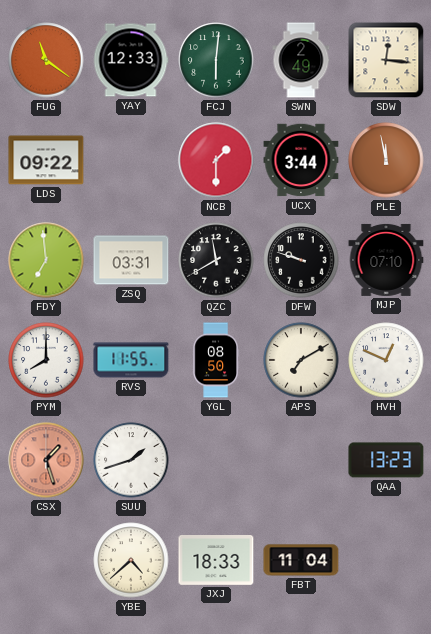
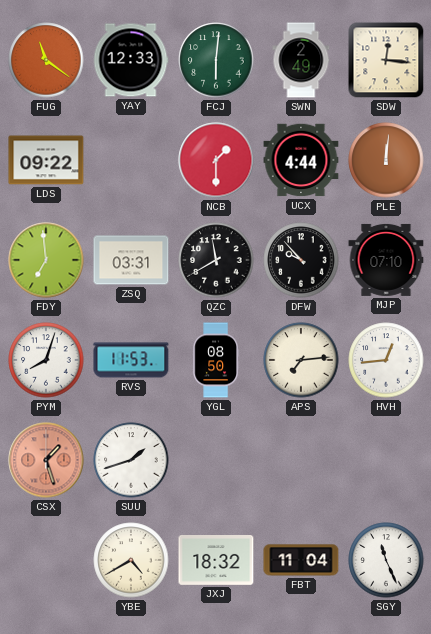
UCX: 3:44 -> 4:44 (301, 160)
PLE: 11:58 -> 12:01 (386, 160)
DFW: 9:48 -> 9:53 (301, 260)
PYM: 8:00 -> 8:03 (46, 360)
RVS: 11:55 -> 11:53 (131, 360)
APS: 7:10 -> 7:14 (301, 360)
HVH: 12:49 -> 12:44 (386, 360)
QAA: 13:23 -> none (386, 460)
YBE: 4:38 -> 4:40 (131, 560)
JXJ: 18:33 -> 18:32 (216, 561)
SGY: none -> 11:26 (386, 560)
